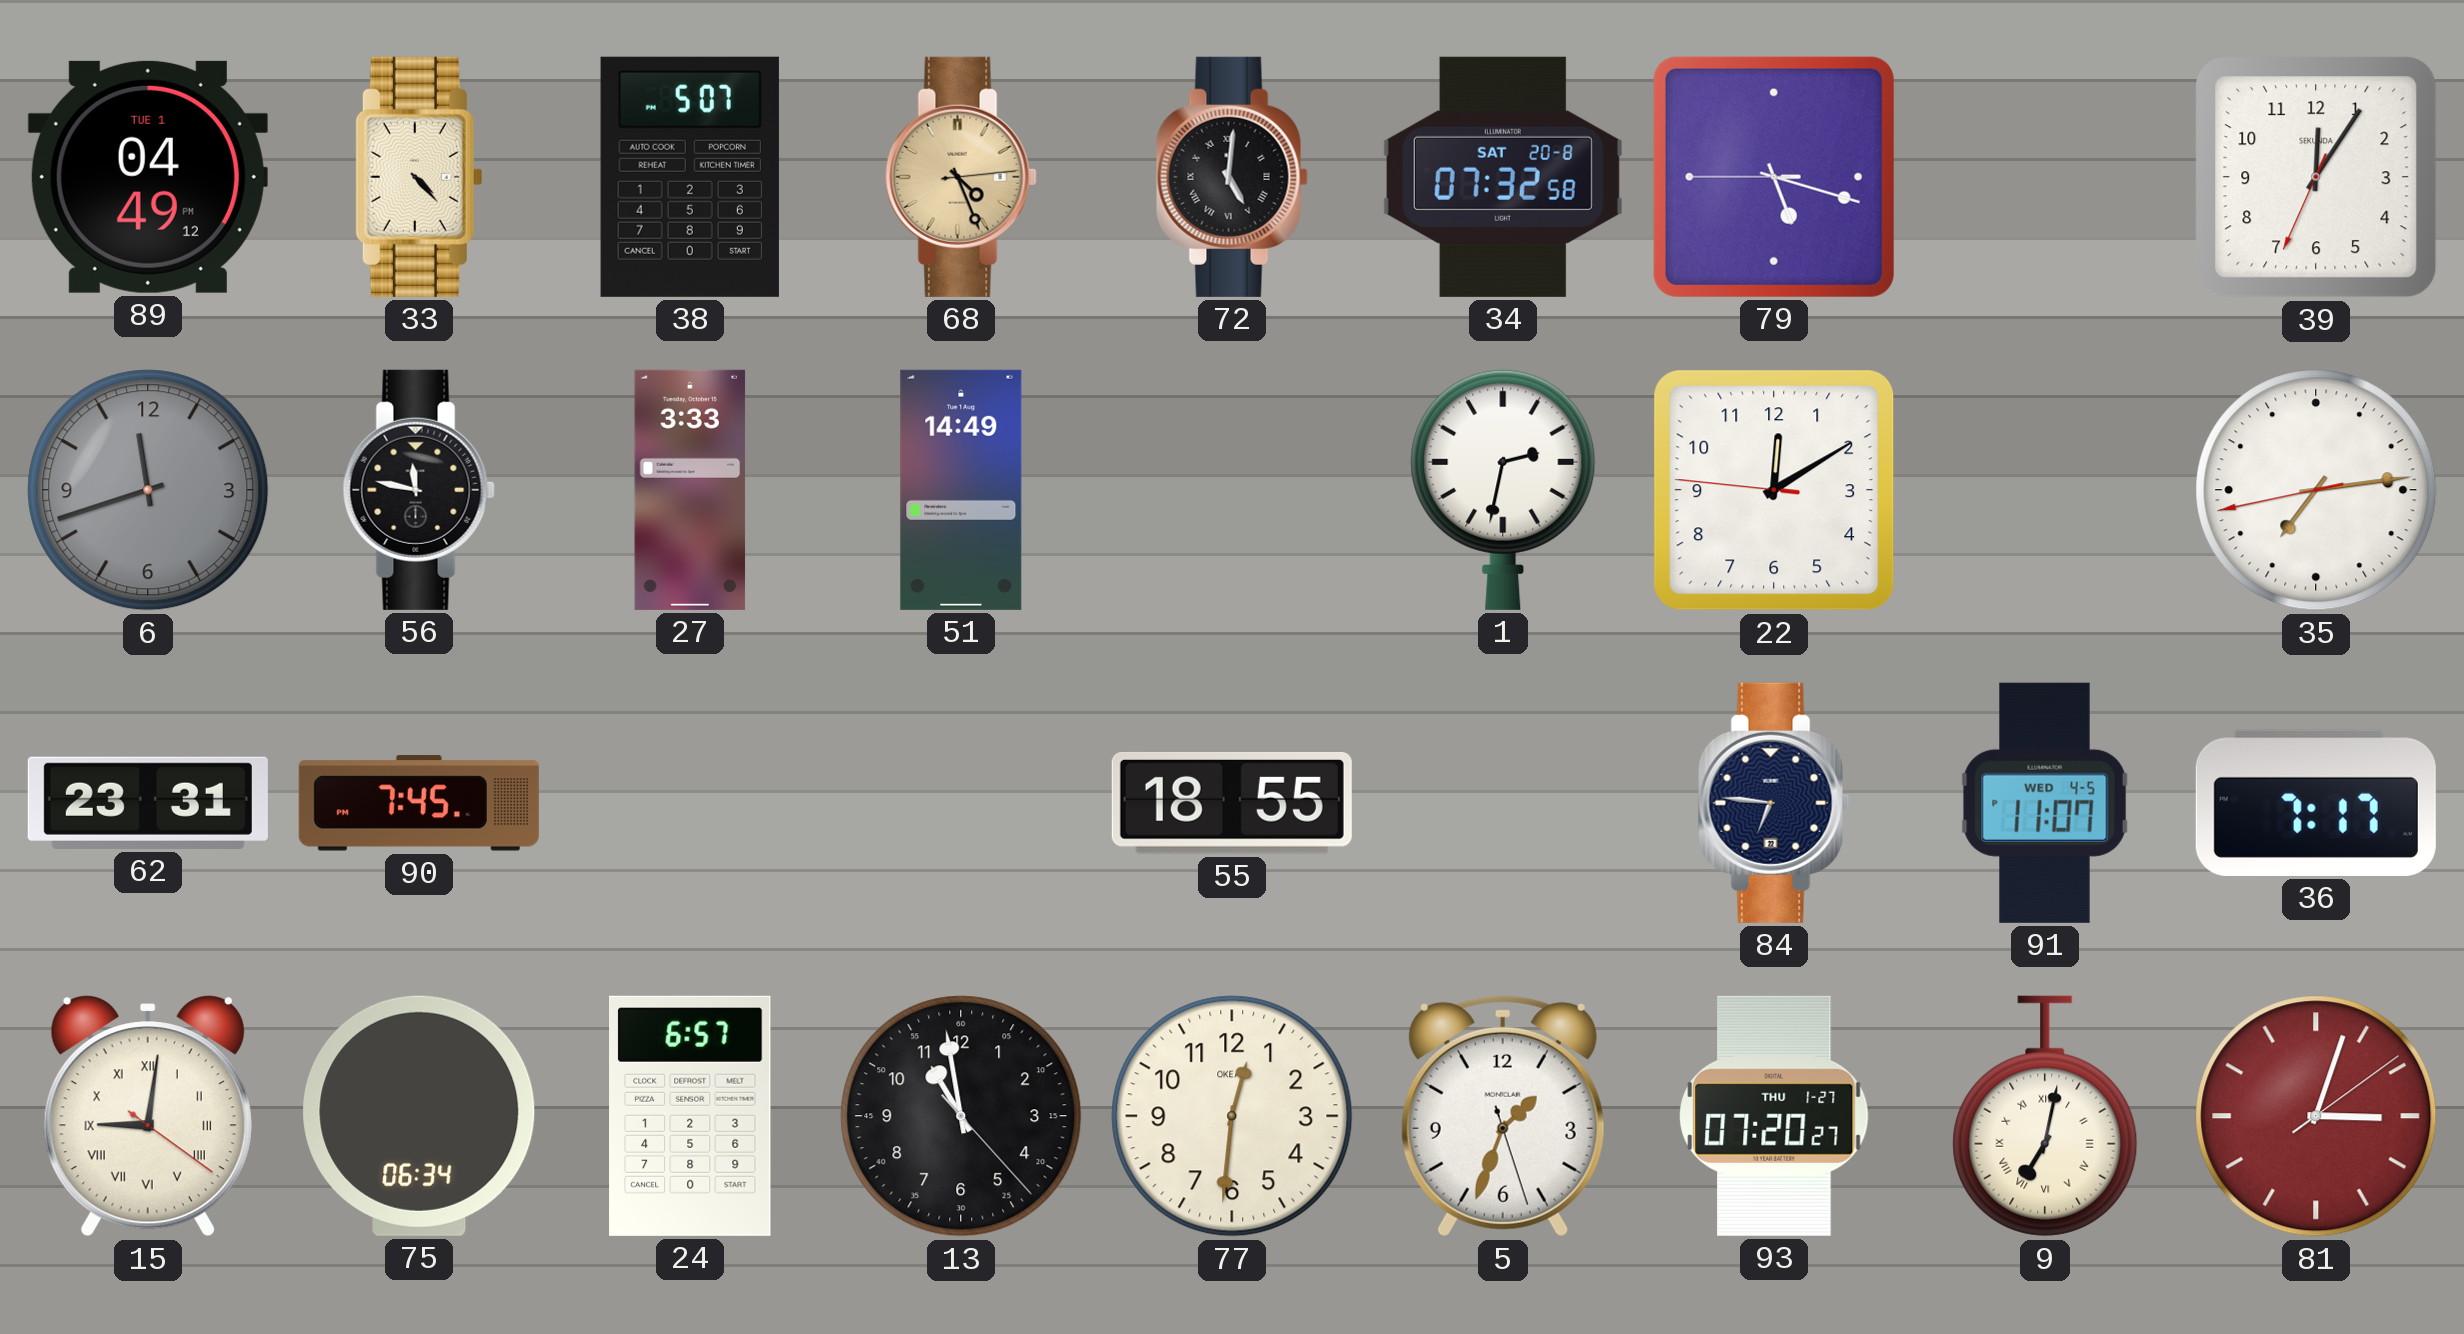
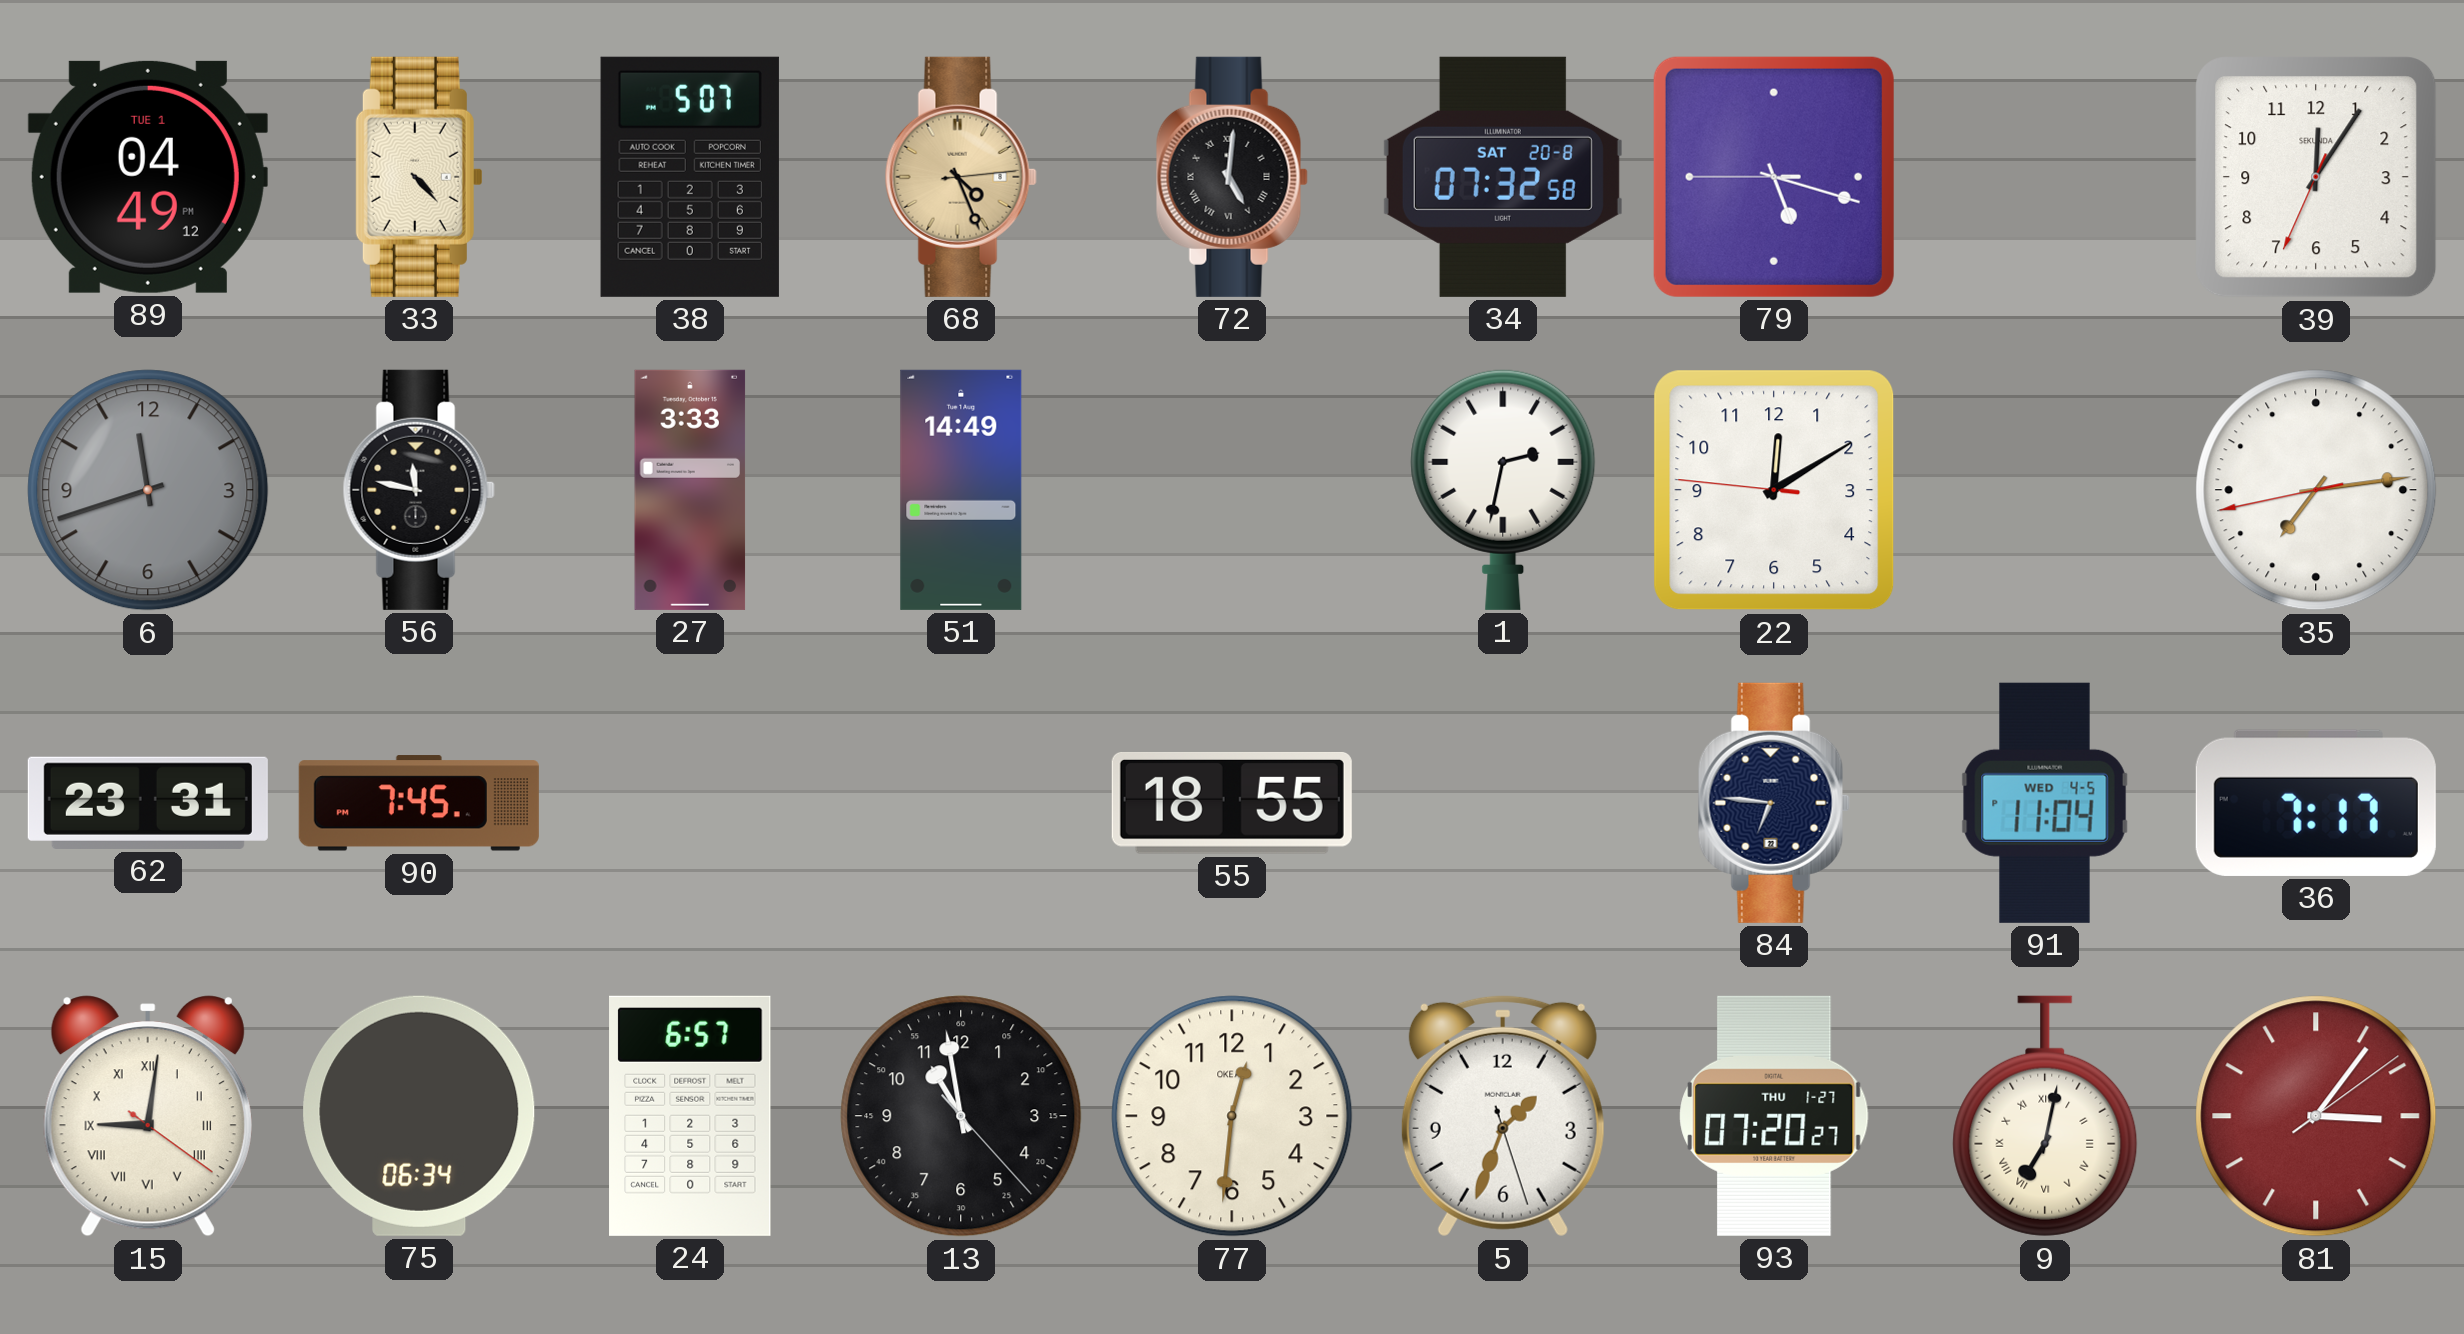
91: 11:07 -> 11:04 (2045, 803)
81: 3:03 -> 3:06 (2316, 1116)
